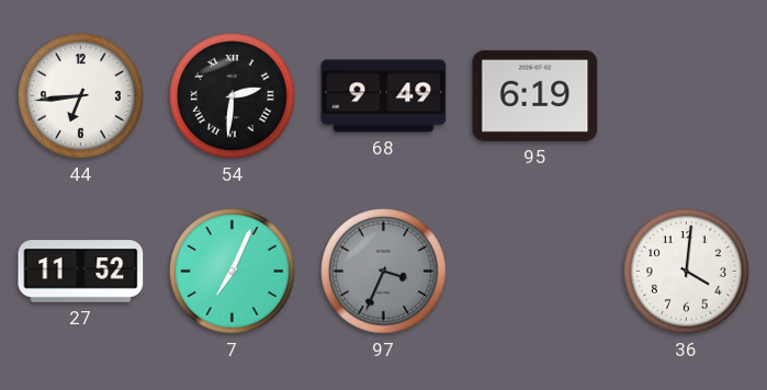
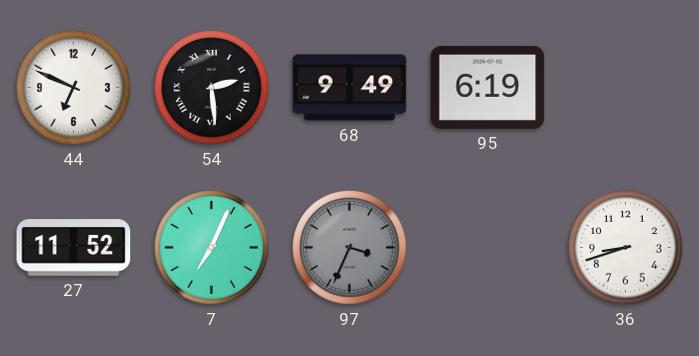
44: 6:44 -> 6:49 (74, 88)
54: 2:31 -> 2:29 (212, 88)
36: 4:01 -> 8:42 (626, 248)
